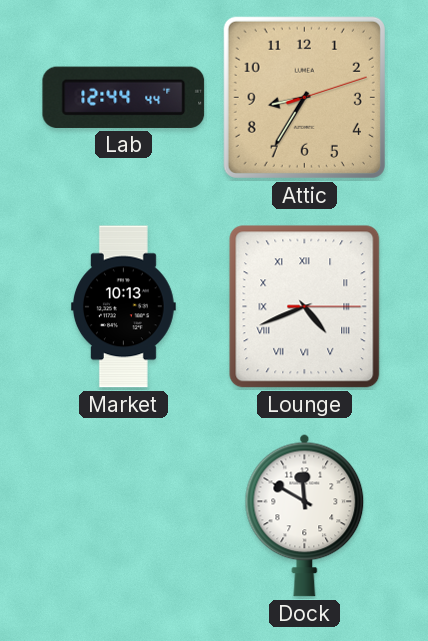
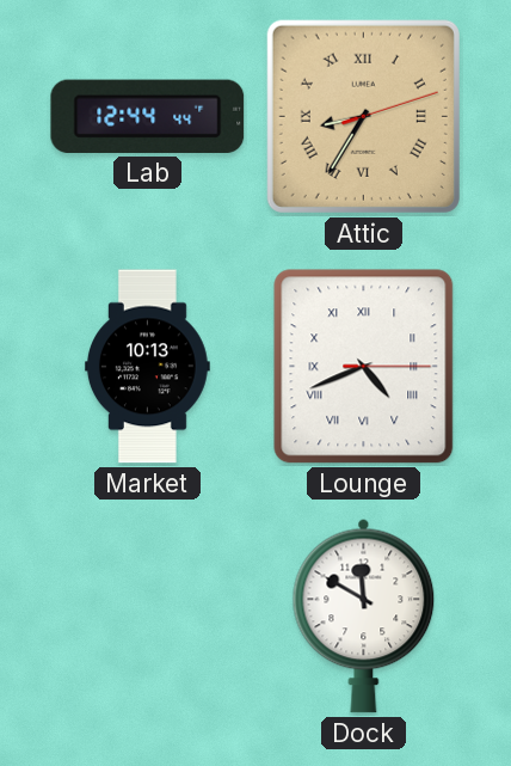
Attic numerals: Arabic -> Roman (363, 116)
